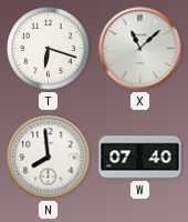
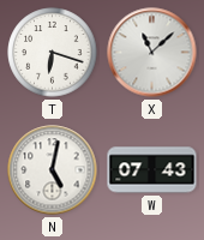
N: 7:59 -> 5:02 (53, 170)
W: 07:40 -> 07:43 (152, 170)
